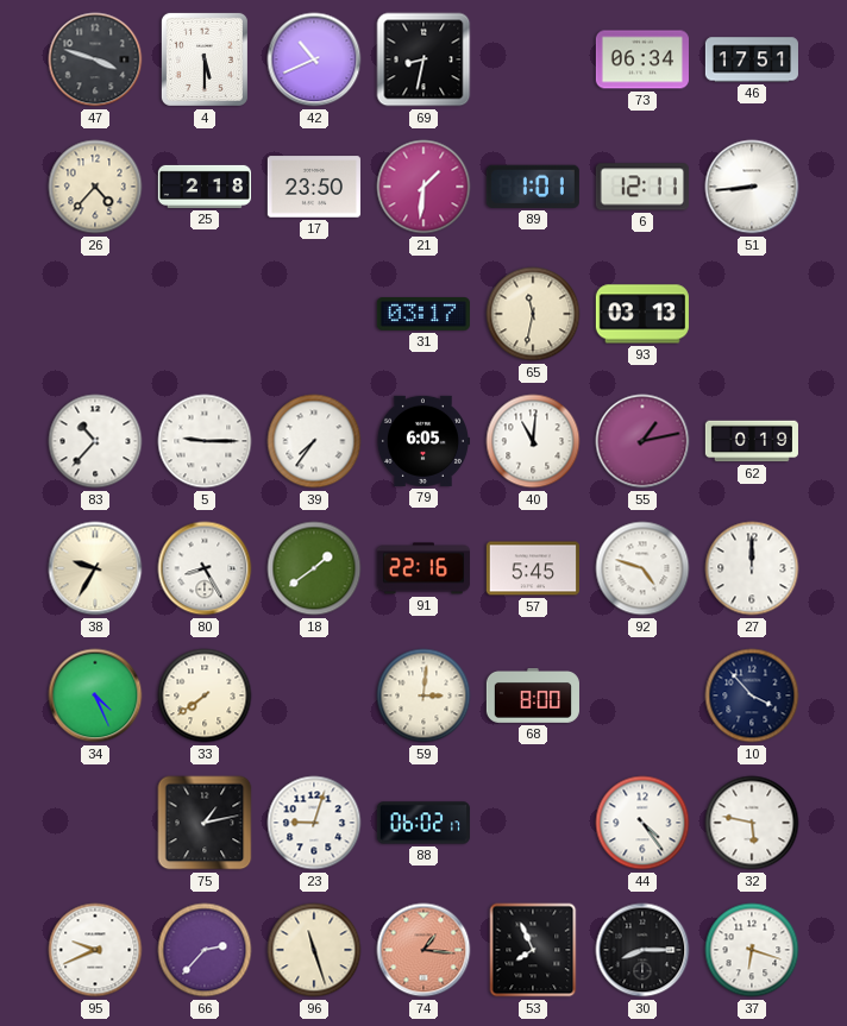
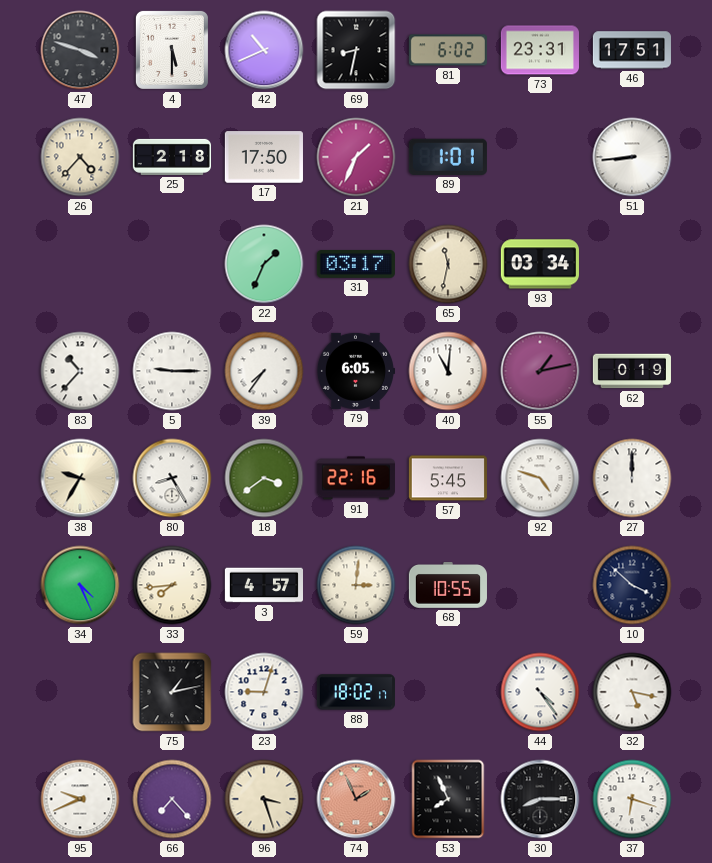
81: none -> 6:02 (448, 50)
73: 06:34 -> 23:31 (540, 50)
17: 23:50 -> 17:50 (264, 157)
21: 1:31 -> 1:34 (356, 157)
6: 12:11 -> none (642, 187)
22: none -> 1:34 (264, 264)
93: 03:13 -> 03:34 (540, 264)
18: 1:39 -> 3:39 (264, 478)
33: 7:39 -> 7:44 (172, 585)
3: none -> 4:57 (263, 585)
68: 8:00 -> 10:55 (448, 586)
10: 3:53 -> 3:52 (632, 585)
88: 06:02 -> 18:02 (356, 692)
32: 5:47 -> 5:17 (632, 692)
66: 2:37 -> 7:23 (172, 799)
96: 11:27 -> 3:27 (264, 799)
74: 1:16 -> 1:56 (356, 799)
